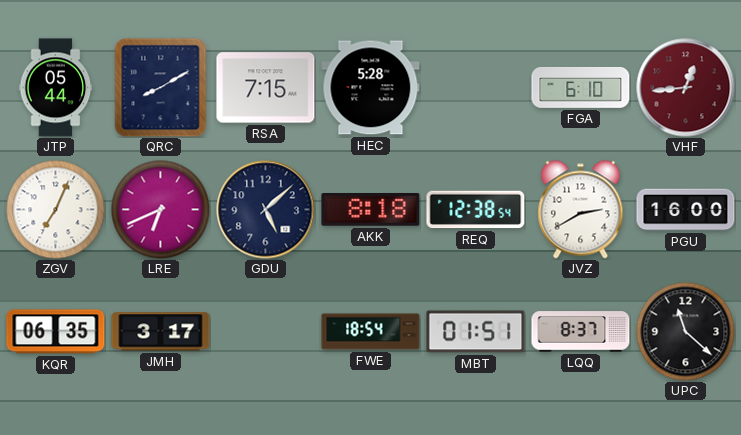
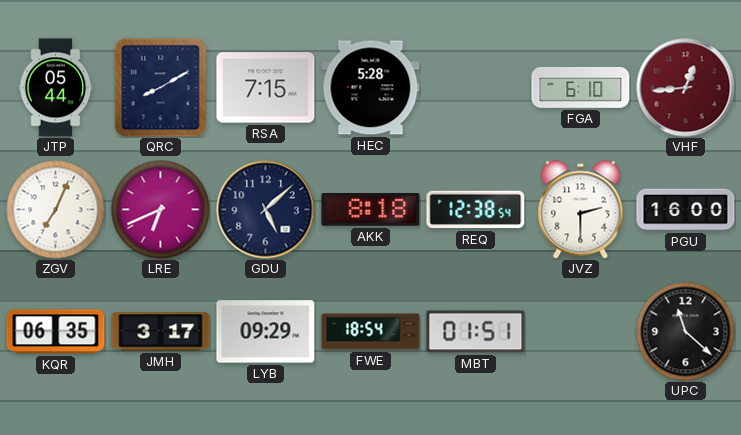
JVZ: 2:40 -> 2:30 (581, 210)
LYB: none -> 09:29 (266, 332)
LQQ: 8:37 -> none (581, 332)
